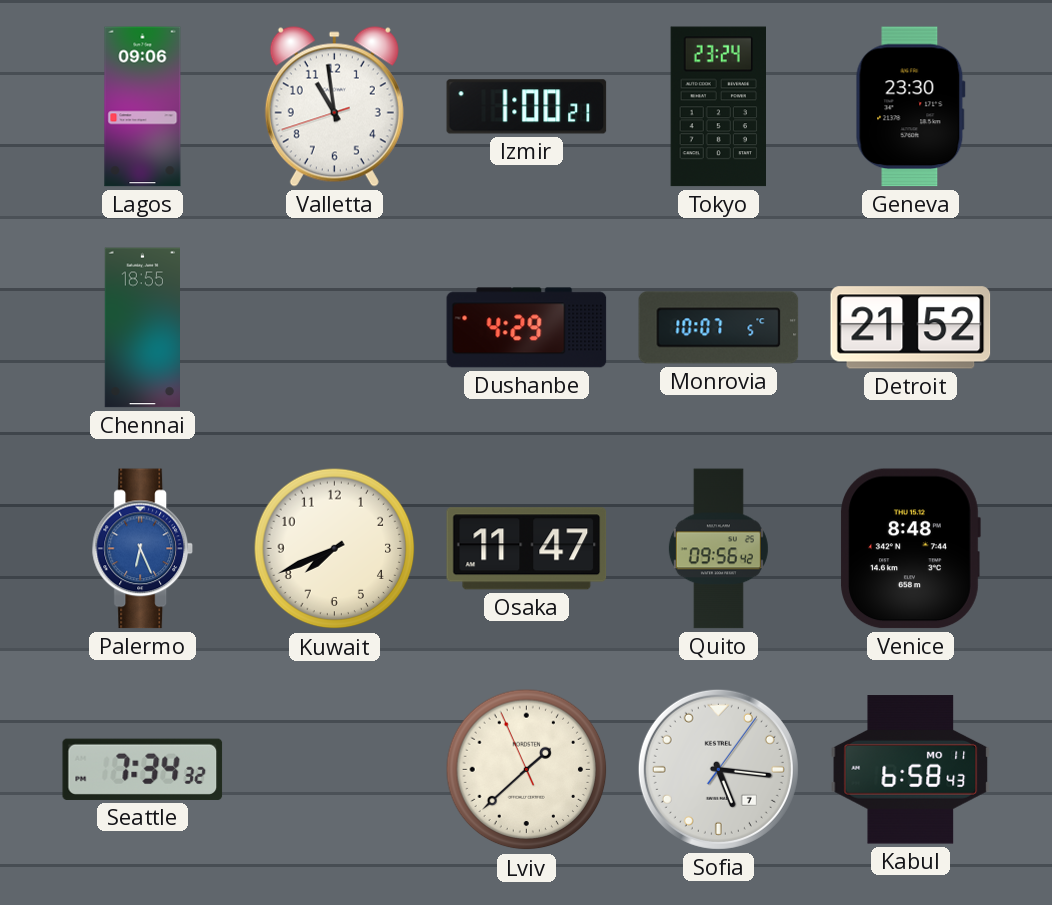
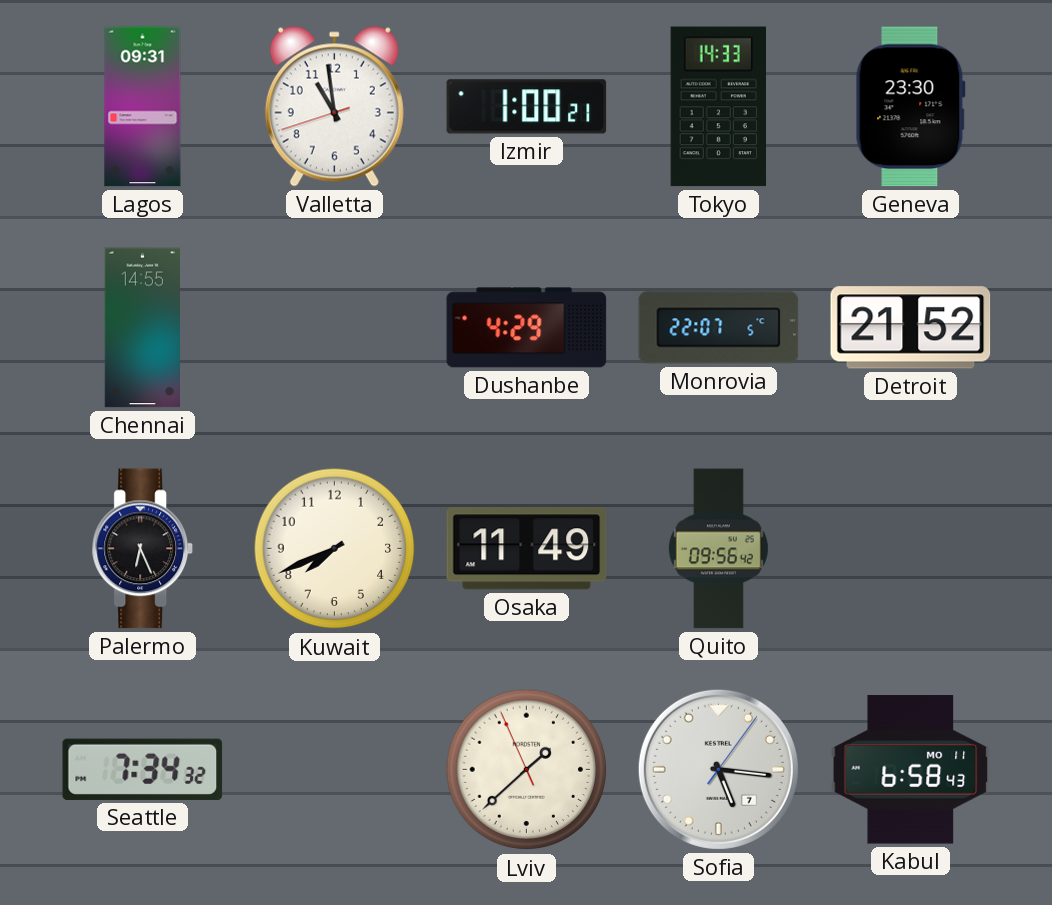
Lagos: 09:06 -> 09:31 (143, 107)
Tokyo: 23:24 -> 14:33 (719, 107)
Chennai: 18:55 -> 14:55 (142, 328)
Monrovia: 10:07 -> 22:07 (719, 328)
Palermo dial: blue -> black (142, 549)
Osaka: 11:47 -> 11:49 (527, 549)
Venice: 8:48 -> none (910, 549)
